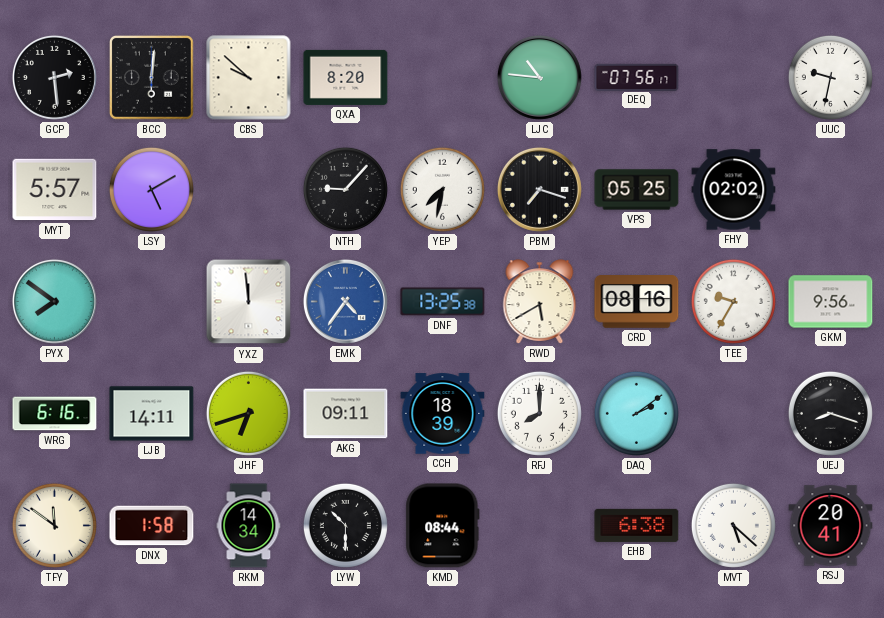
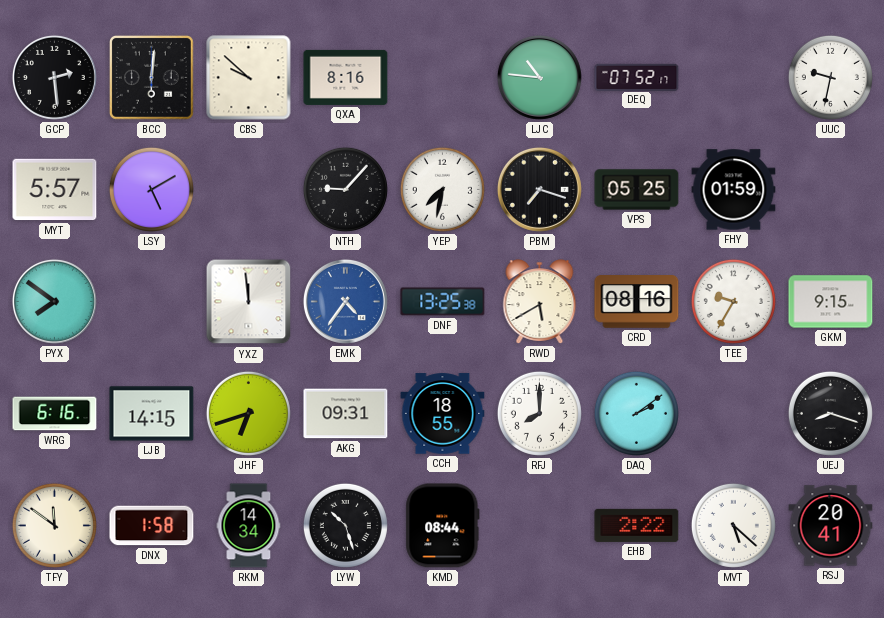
QXA: 8:20 -> 8:16 (346, 77)
DEQ: 07:56 -> 07:52 (637, 77)
FHY: 02:02 -> 01:59 (734, 190)
GKM: 9:56 -> 9:15 (831, 302)
LJB: 14:11 -> 14:15 (152, 414)
AKG: 09:11 -> 09:31 (346, 414)
CCH: 18:39 -> 18:55 (443, 414)
LYW: 10:30 -> 10:27 (345, 525)
EHB: 6:38 -> 2:22 (637, 525)
